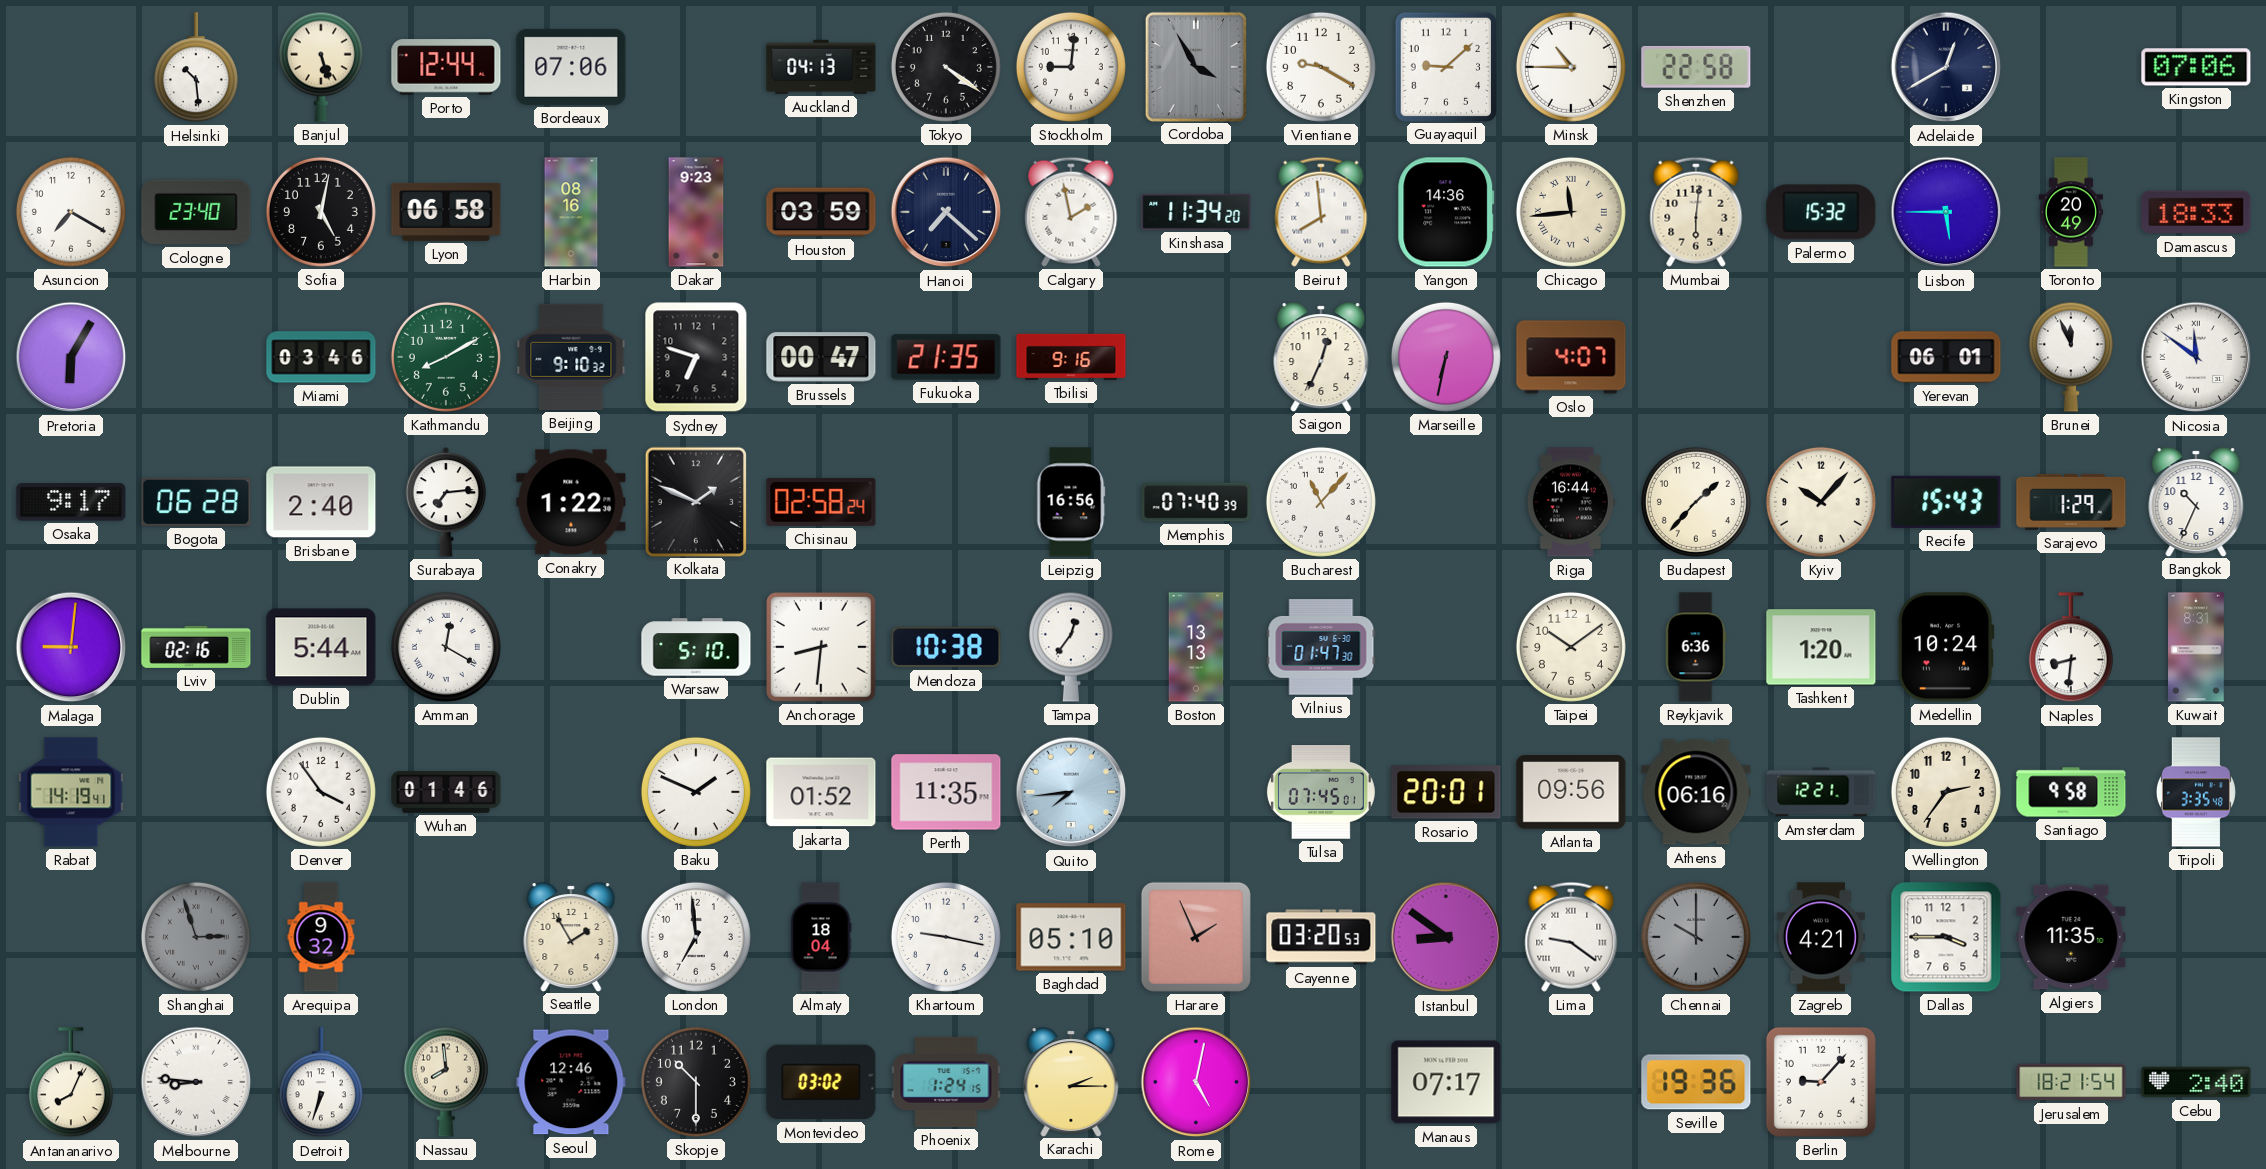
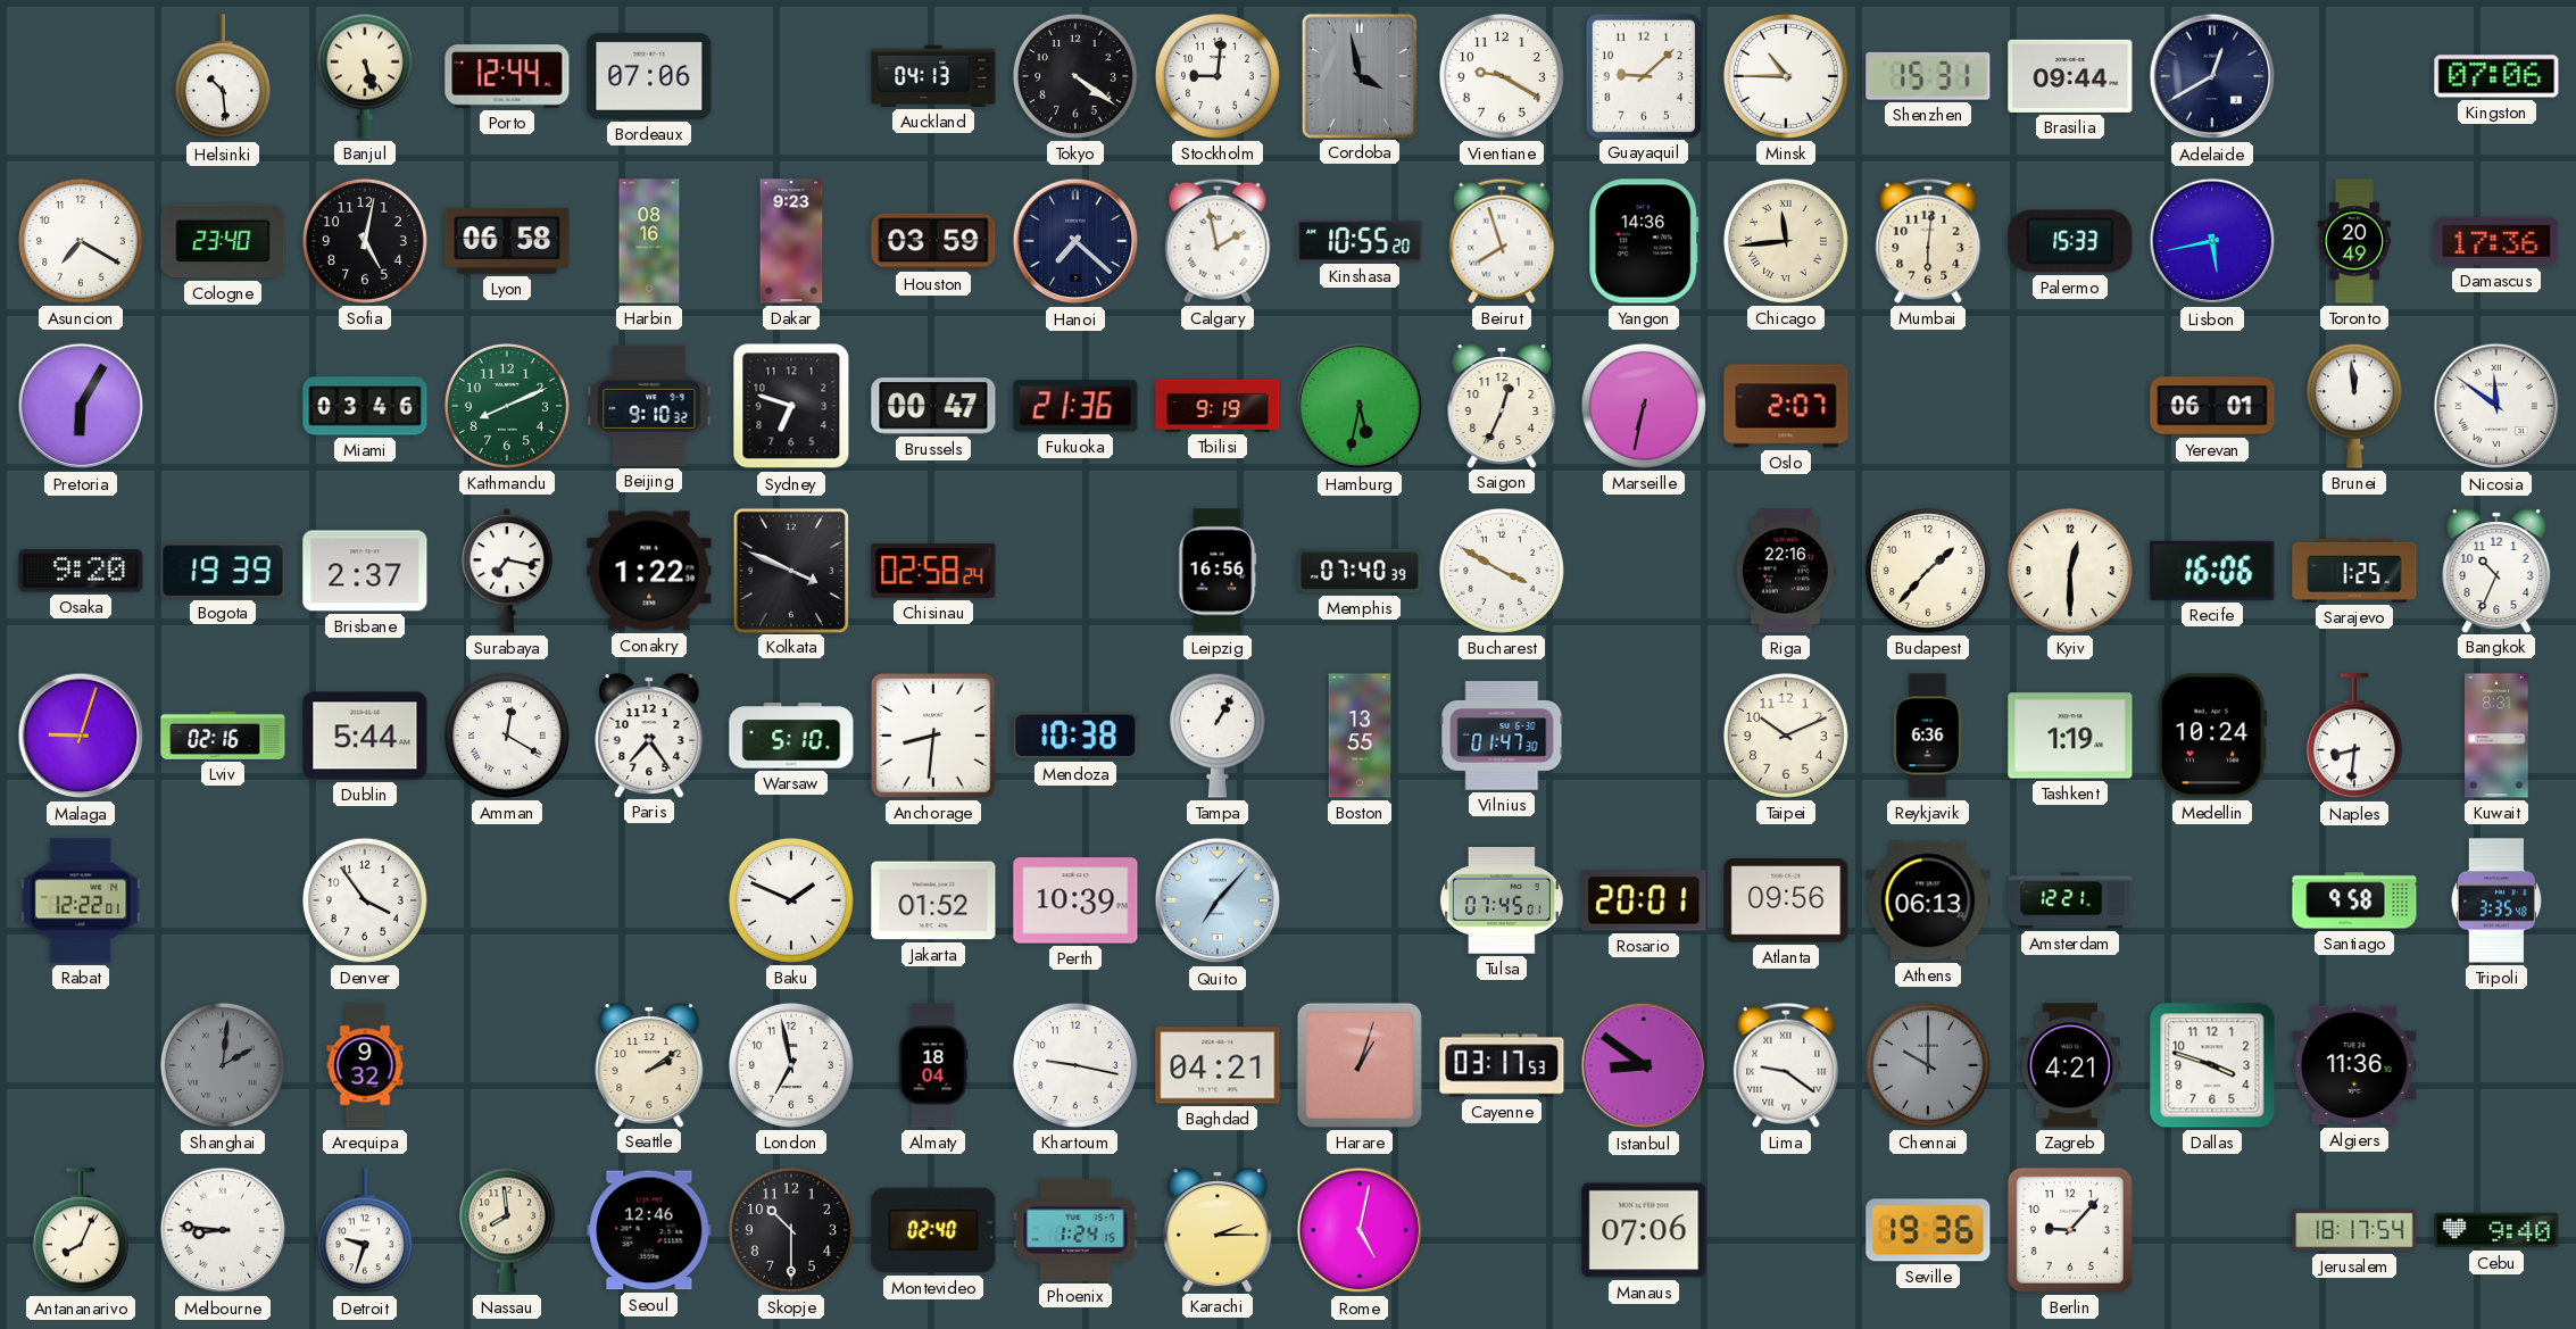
Cordoba: 3:55 -> 3:58 (1360, 75)
Shenzhen: 22:58 -> 15:31 (1928, 76)
Brasilia: none -> 09:44 (2070, 76)
Kinshasa: 11:34 -> 10:55 (1360, 241)
Beirut: 7:59 -> 7:57 (1502, 241)
Palermo: 15:32 -> 15:33 (2070, 241)
Lisbon: 5:45 -> 5:43 (2212, 241)
Damascus: 18:33 -> 17:36 (2496, 241)
Kathmandu: 8:10 -> 8:11 (507, 406)
Fukuoka: 21:35 -> 21:36 (1075, 406)
Tbilisi: 9:16 -> 9:19 (1218, 406)
Hamburg: none -> 5:32 (1360, 406)
Oslo: 4:07 -> 2:07 (1786, 406)
Brunei: 11:56 -> 11:59 (2354, 406)
Osaka: 9:17 -> 9:20 (81, 571)
Bogota: 06:28 -> 19:39 (223, 571)
Brisbane: 2:40 -> 2:37 (365, 571)
Surabaya: 7:14 -> 7:17 (507, 571)
Kolkata: 1:49 -> 3:49 (791, 570)
Bucharest: 11:07 -> 3:50 (1502, 571)
Riga: 16:44 -> 22:16 (1786, 571)
Kyiv: 10:07 -> 12:30 (2070, 571)
Recife: 15:43 -> 16:06 (2212, 571)
Sarajevo: 1:29 -> 1:25 (2354, 571)
Malaga: 9:01 -> 9:03 (81, 736)
Paris: none -> 7:24 (649, 736)
Tampa: 12:36 -> 1:05 (1218, 736)
Boston: 13:13 -> 13:55 (1360, 736)
Taipei: 10:09 -> 10:11 (1786, 736)
Tashkent: 1:20 -> 1:19 (2070, 736)
Rabat: 14:19 -> 12:22 (81, 900)
Wuhan: 01:46 -> none (446, 792)
Perth: 11:35 -> 10:39 (1075, 900)
Quito: 7:44 -> 7:07 (1218, 900)
Athens: 06:16 -> 06:13 (1928, 900)
Wellington: 2:36 -> none (1946, 792)
Shanghai: 2:57 -> 2:01 (223, 1065)
Seattle: 1:55 -> 2:09 (649, 1065)
London: 6:59 -> 6:58 (791, 1065)
Baghdad: 05:10 -> 04:21 (1218, 1065)
Harare: 1:56 -> 1:03 (1360, 1065)
Cayenne: 03:20 -> 03:17 (1502, 1065)
Dallas: 3:45 -> 3:48 (2212, 1065)
Algiers: 11:35 -> 11:36 (2354, 1065)
Detroit: 6:33 -> 9:33 (365, 1231)
Montevideo: 03:02 -> 02:40 (933, 1230)
Manaus: 07:17 -> 07:06 (1644, 1230)
Jerusalem: 18:21 -> 18:17 (2354, 1230)
Cebu: 2:40 -> 9:40 (2496, 1230)
